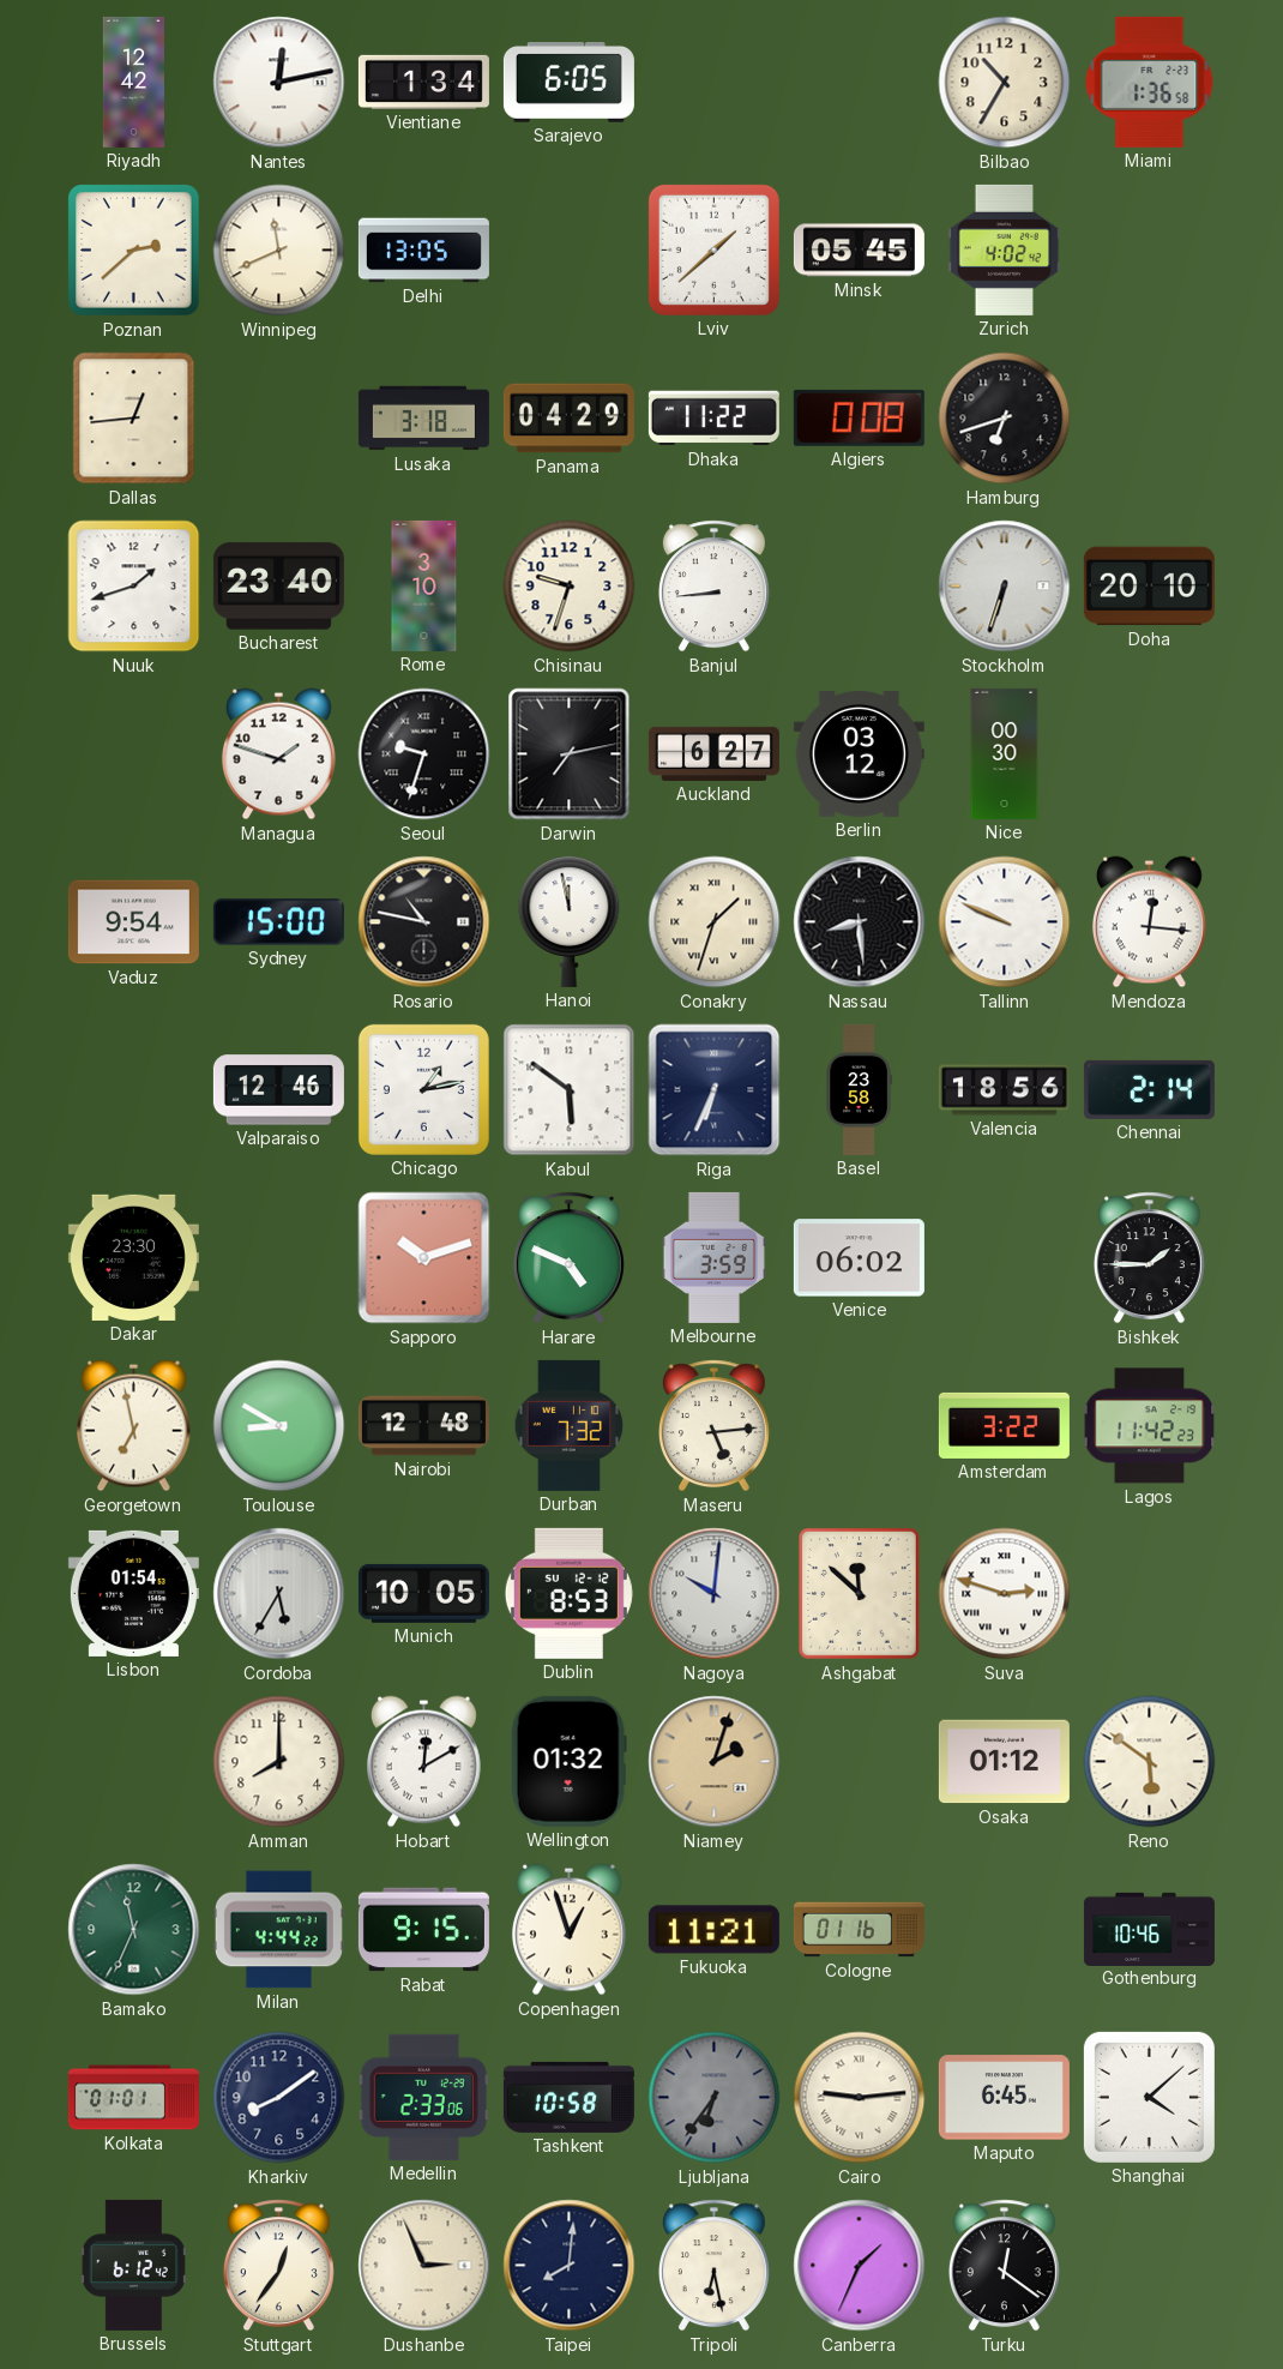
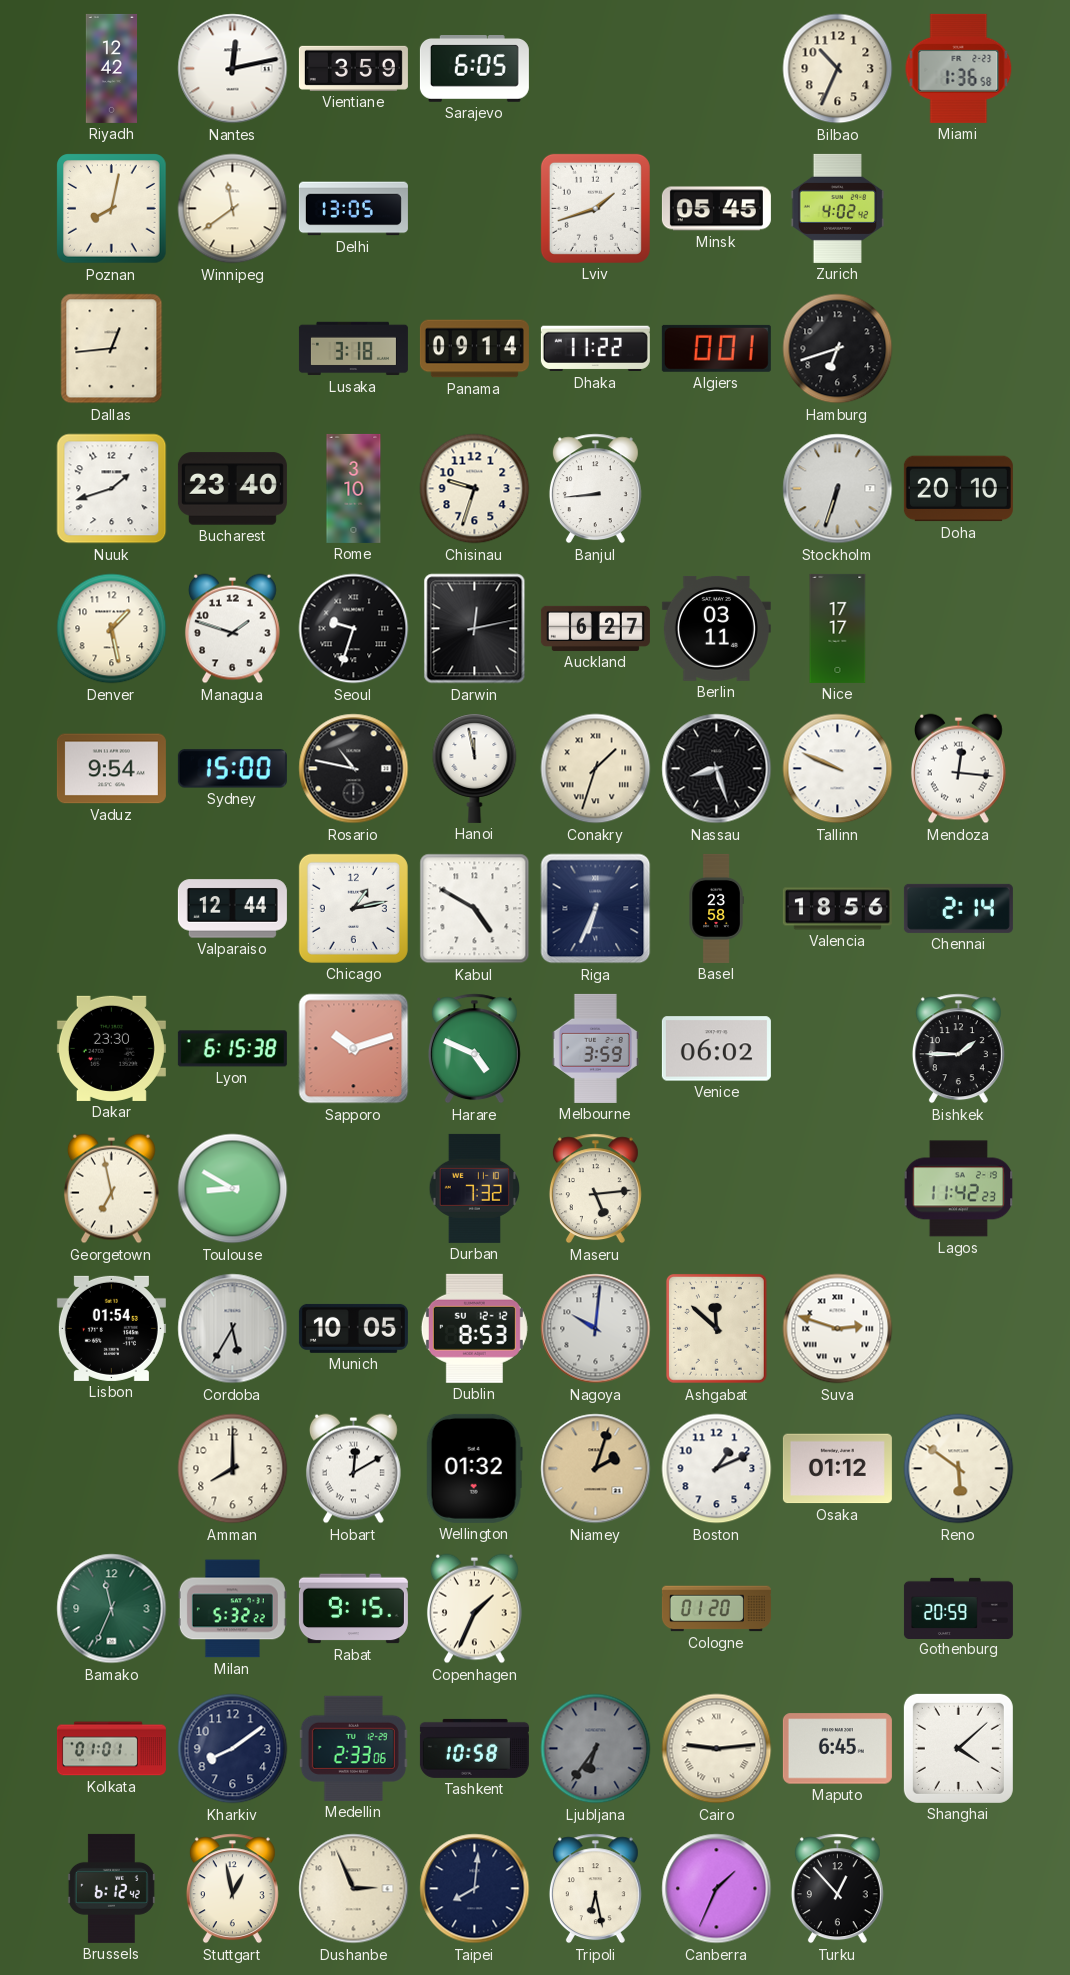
Vientiane: 1:34 -> 3:59 (353, 68)
Bilbao: 10:35 -> 10:34 (838, 69)
Poznan: 2:38 -> 8:02 (112, 209)
Winnipeg: 11:41 -> 11:39 (233, 209)
Lviv: 1:38 -> 1:42 (595, 208)
Panama: 04:29 -> 09:14 (474, 349)
Algiers: 0:08 -> 0:01 (716, 348)
Denver: none -> 1:28 (112, 629)
Darwin: 7:13 -> 12:13 (475, 629)
Berlin: 03:12 -> 03:11 (716, 628)
Nice: 00:30 -> 17:17 (838, 628)
Nassau: 8:29 -> 8:27 (717, 769)
Valparaiso: 12:46 -> 12:44 (232, 909)
Kabul: 5:51 -> 4:50 (475, 909)
Lyon: none -> 6:15 (232, 1049)
Nairobi: 12:48 -> none (423, 1426)
Amsterdam: 3:22 -> none (1004, 1425)
Boston: none -> 1:11 (717, 1469)
Milan: 4:44 -> 5:32 (232, 1609)
Copenhagen: 12:57 -> 1:34 (474, 1609)
Fukuoka: 11:21 -> none (713, 1930)
Cologne: 01:16 -> 01:20 (716, 1609)
Gothenburg: 10:46 -> 20:59 (958, 1608)
Stuttgart: 12:36 -> 12:58 (232, 1889)
Turku: 12:21 -> 12:53 (837, 1889)
